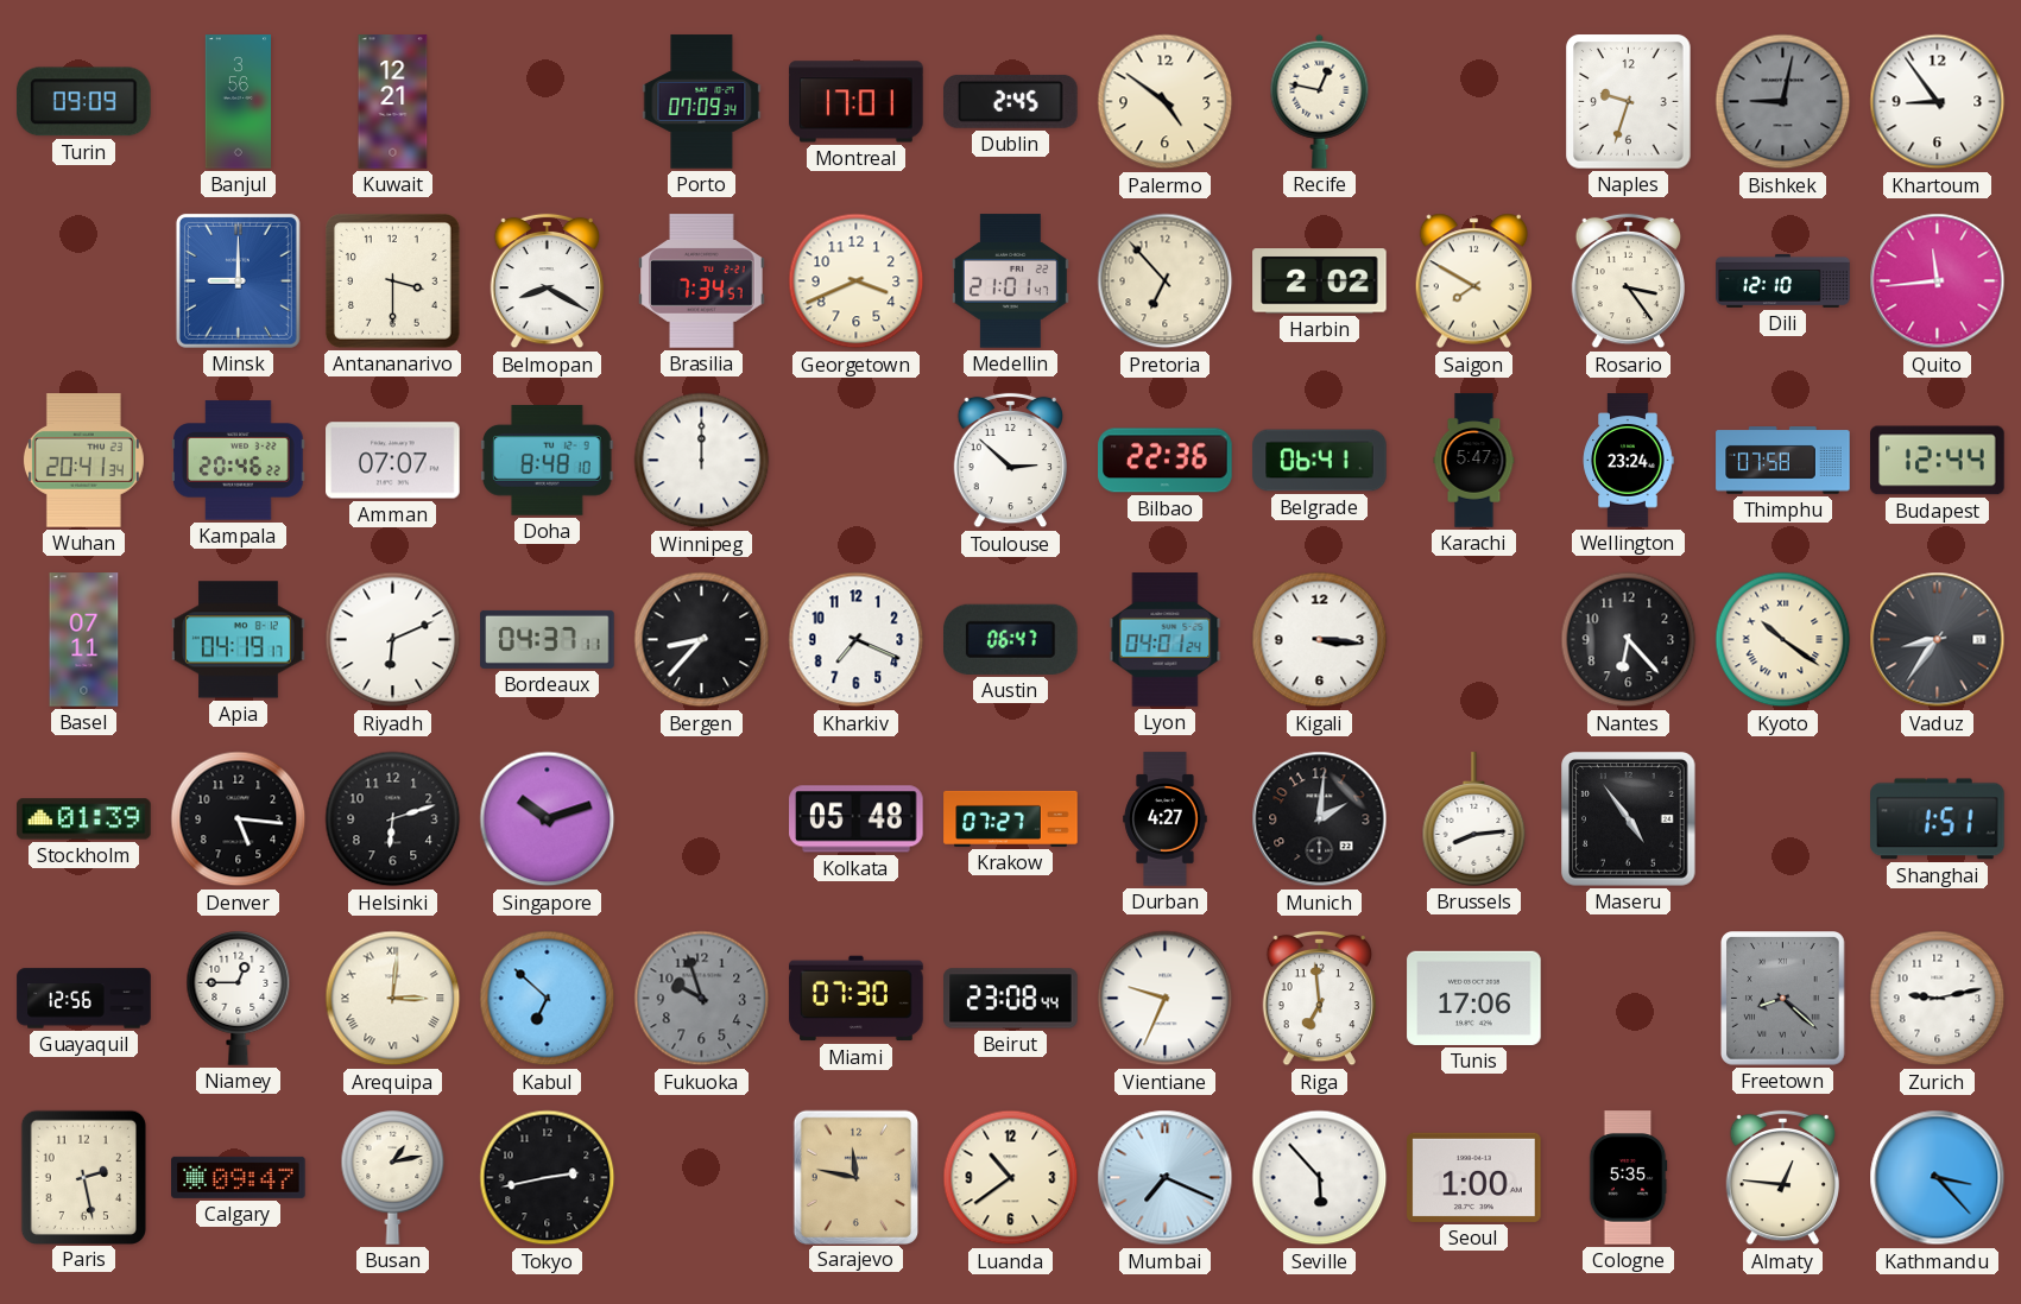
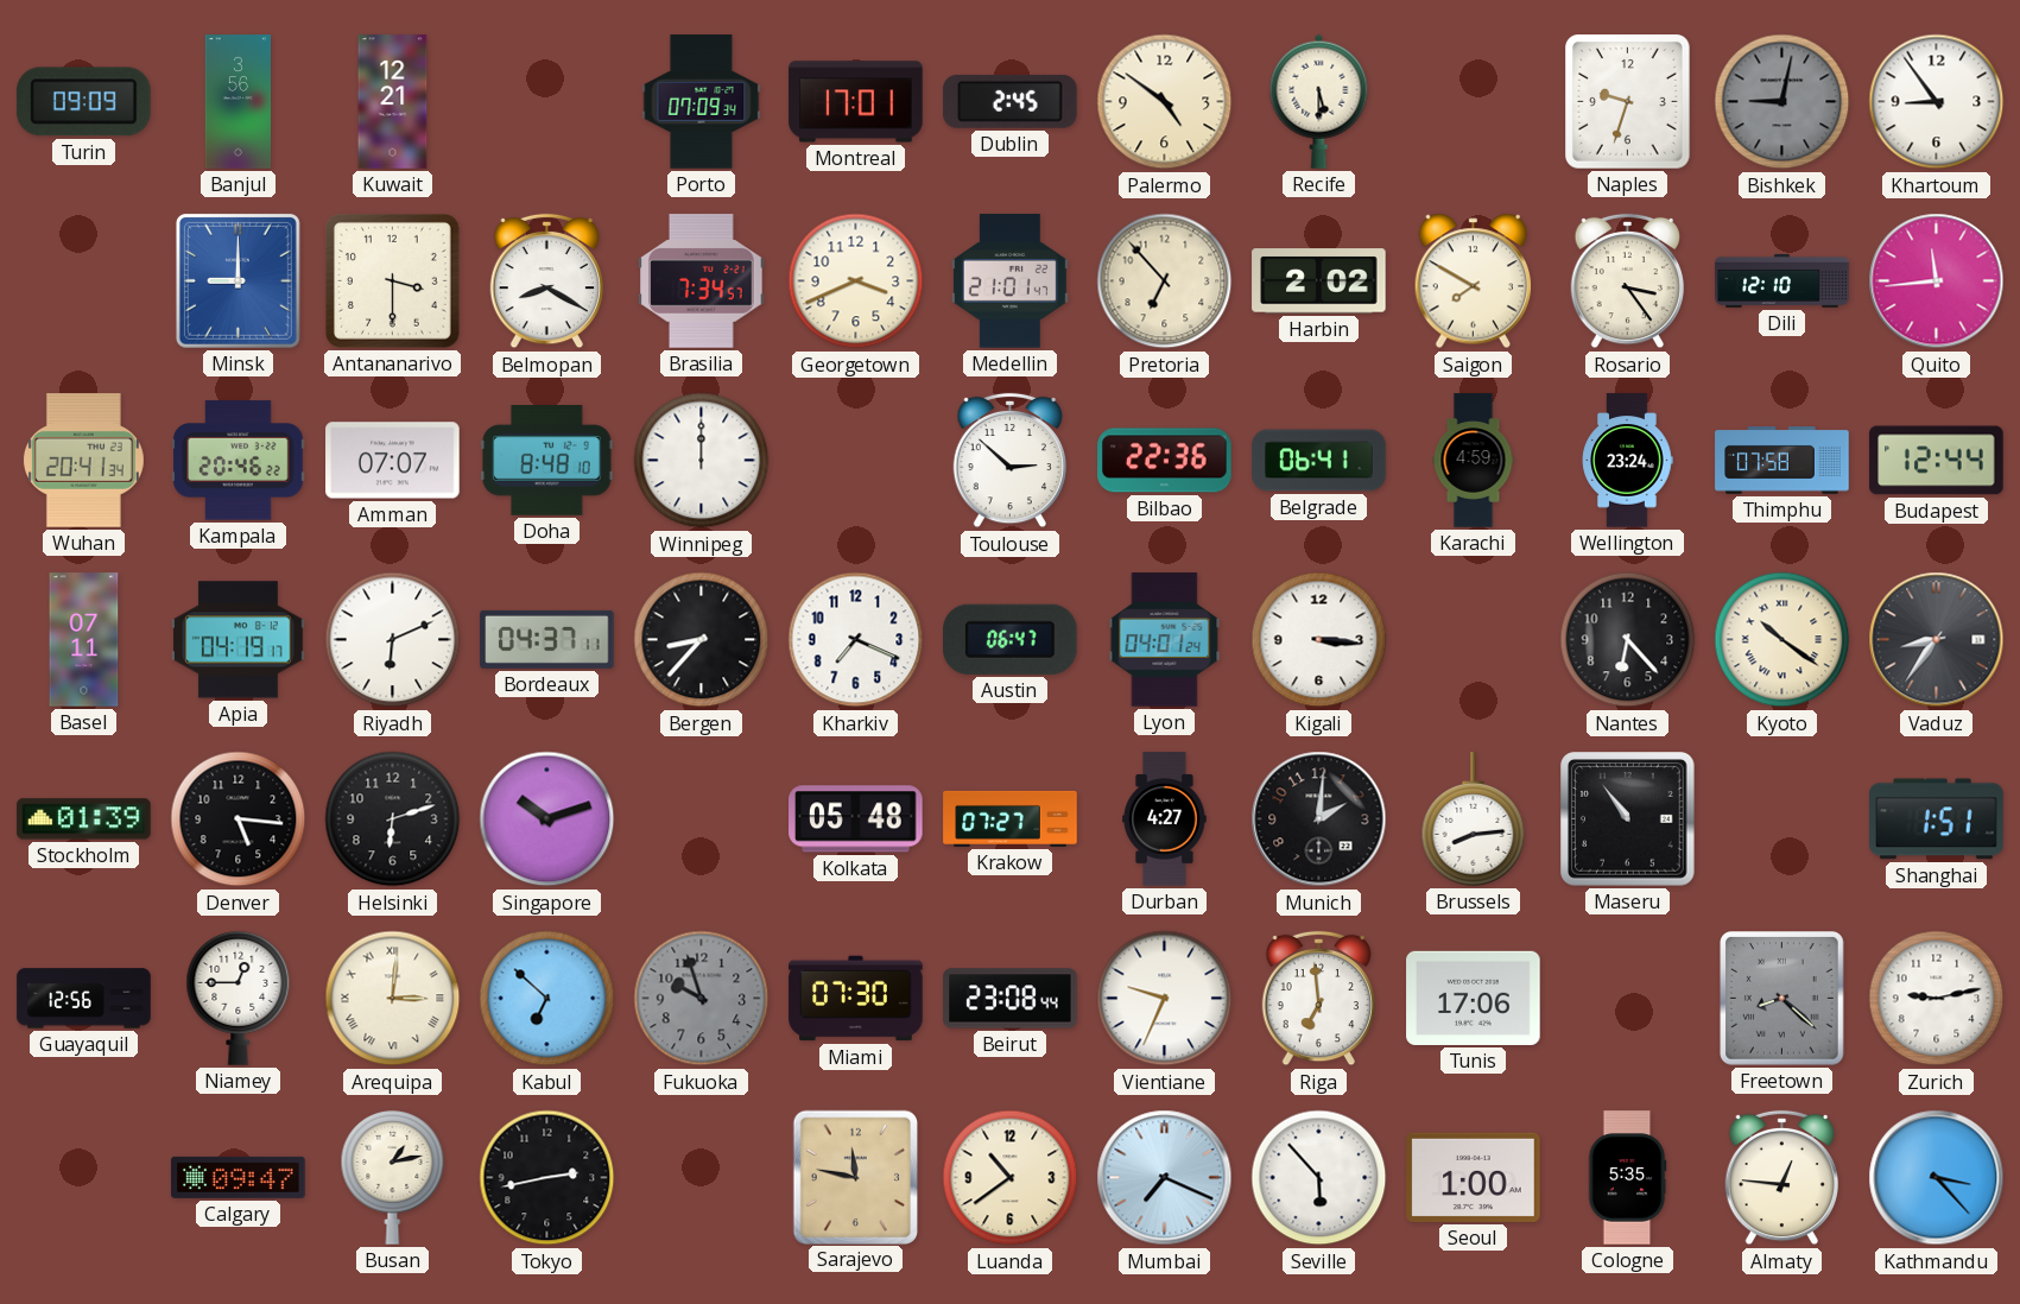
Recife: 12:47 -> 5:30 (1319, 101)
Karachi: 5:47 -> 4:59 (1474, 461)
Maseru: 4:54 -> 10:54 (1628, 819)
Paris: 2:28 -> none (83, 1177)
